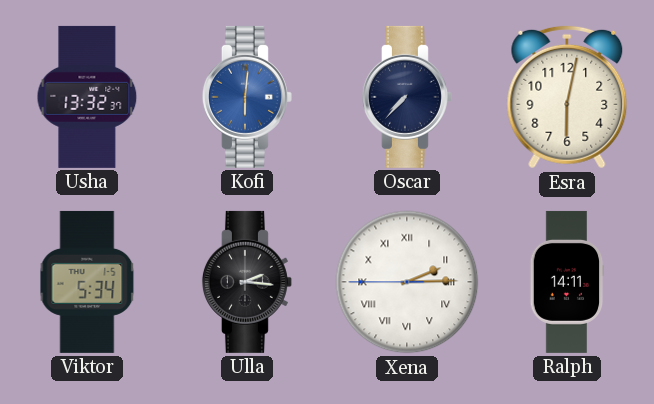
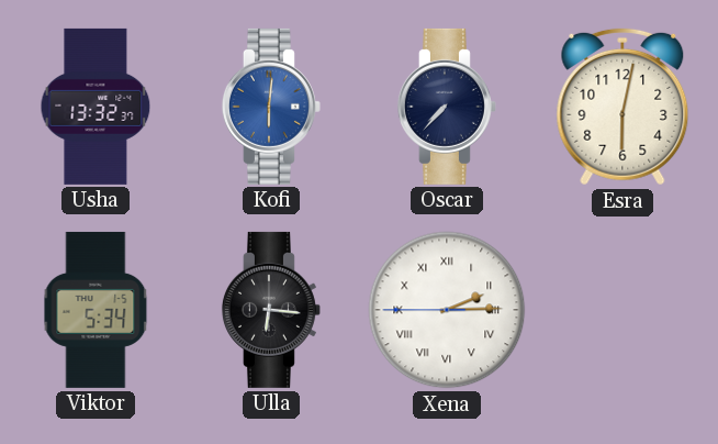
Ulla: 2:16 -> 6:16 (271, 310)
Ralph: 14:11 -> none (567, 282)
